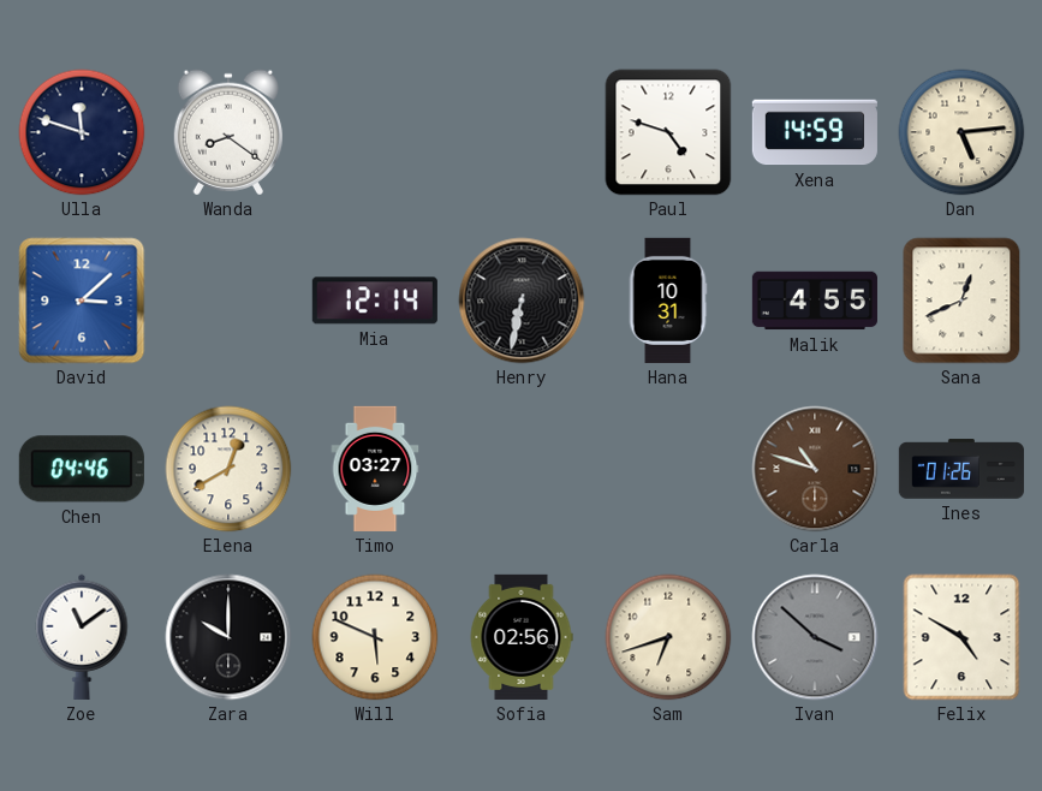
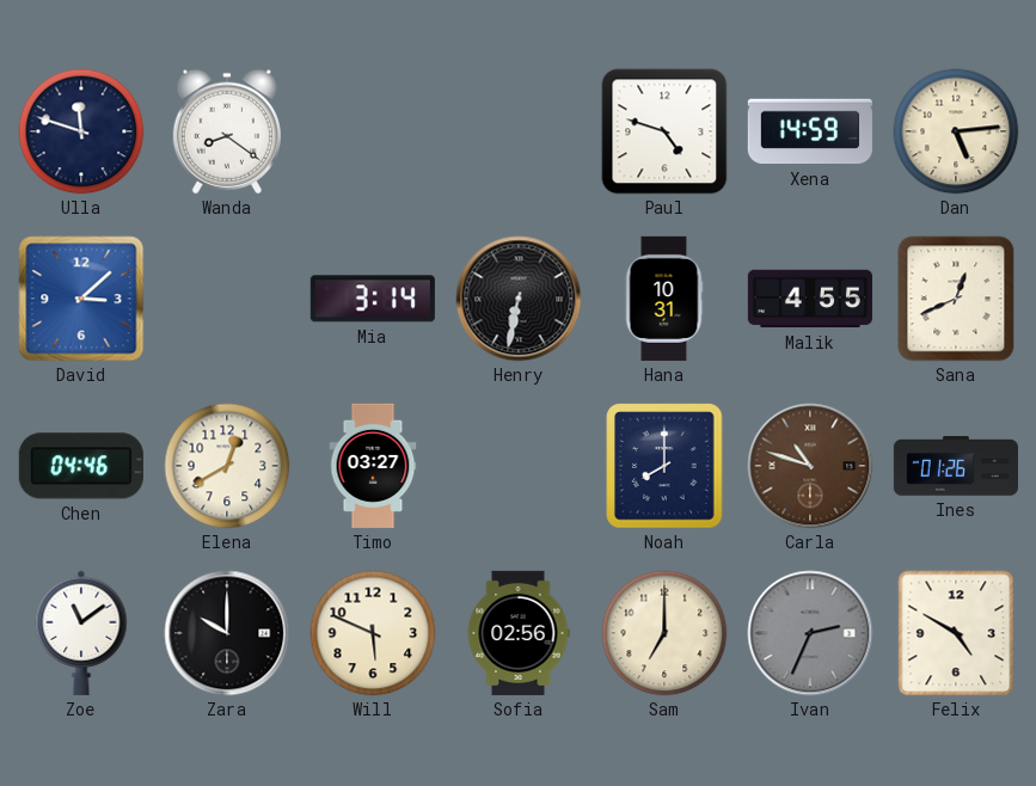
Mia: 12:14 -> 3:14 (373, 299)
Noah: none -> 8:00 (664, 466)
Sam: 6:42 -> 7:00 (664, 633)
Ivan: 3:52 -> 2:34 (810, 633)
